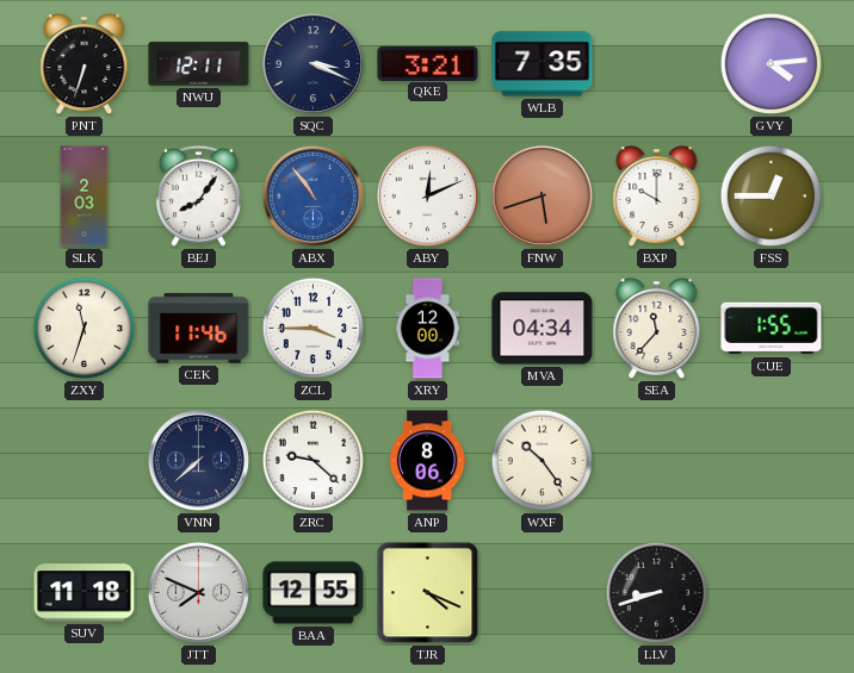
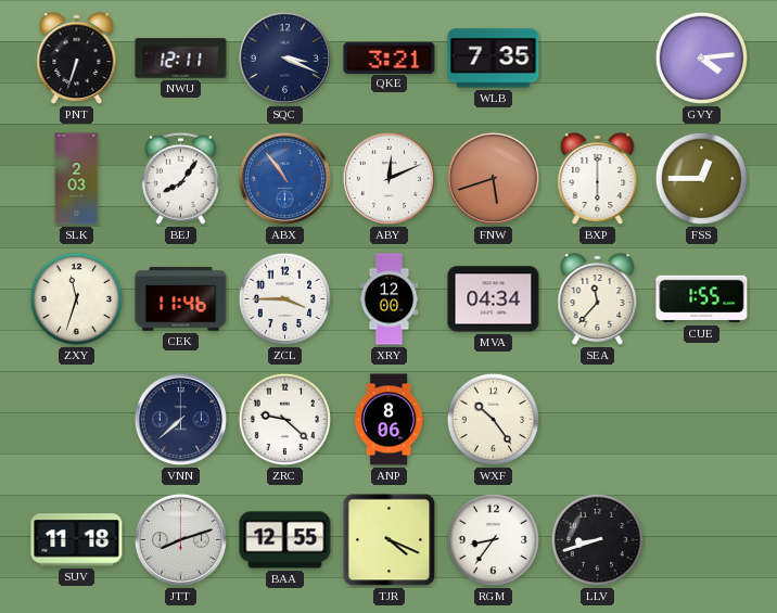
BXP: 10:00 -> 6:00 (598, 179)
JTT: 7:49 -> 8:12 (180, 539)
RGM: none -> 8:36 (494, 540)
